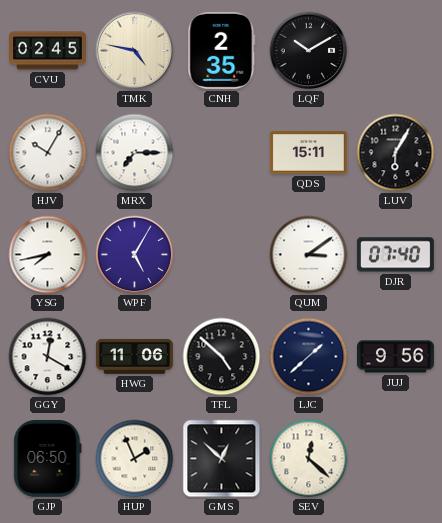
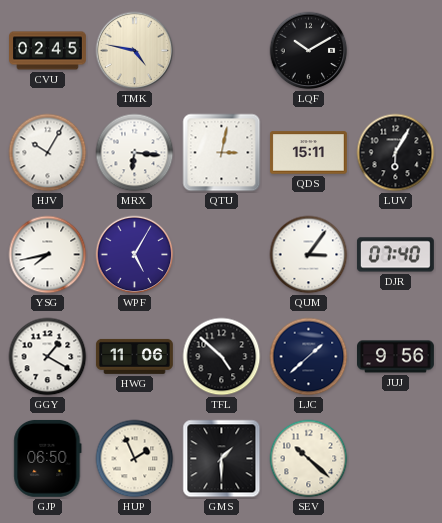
CNH: 2:35 -> none (222, 50)
MRX: 7:15 -> 6:16 (135, 153)
QTU: none -> 3:02 (222, 153)
QUM: 3:09 -> 3:06 (309, 255)
GGY: 12:20 -> 1:20 (48, 357)
GMS: 12:52 -> 1:30 (222, 459)
SEV: 12:22 -> 10:22 (309, 459)
